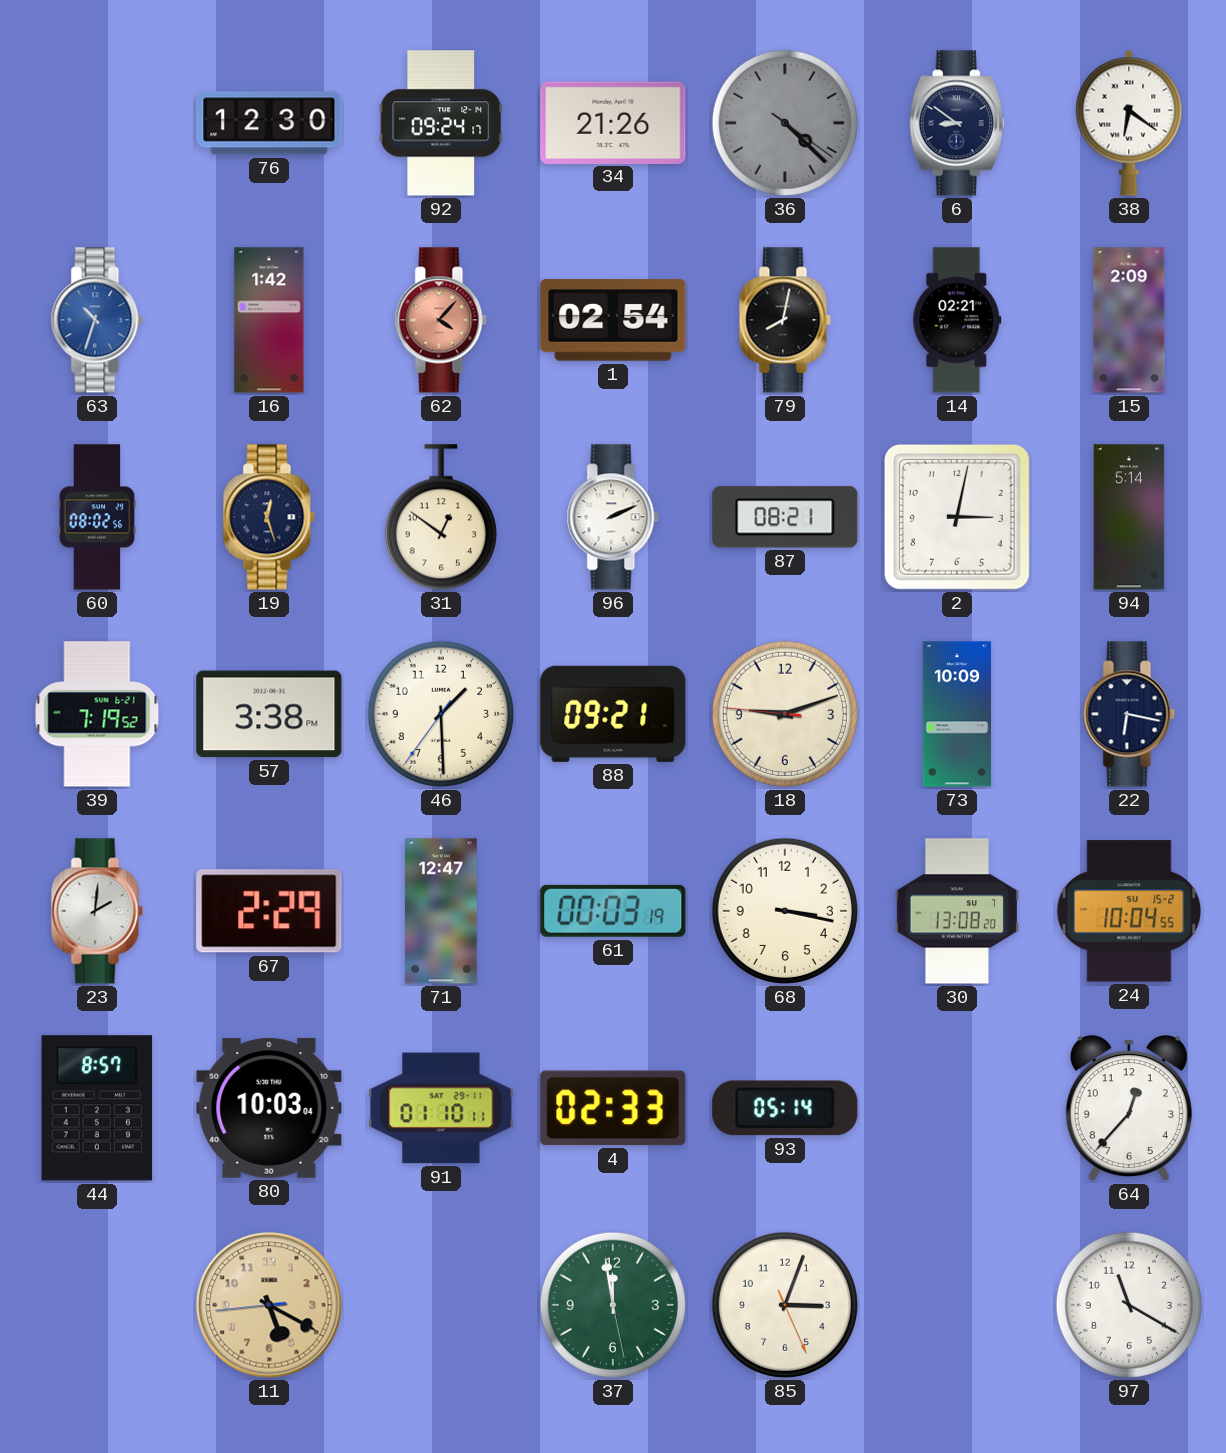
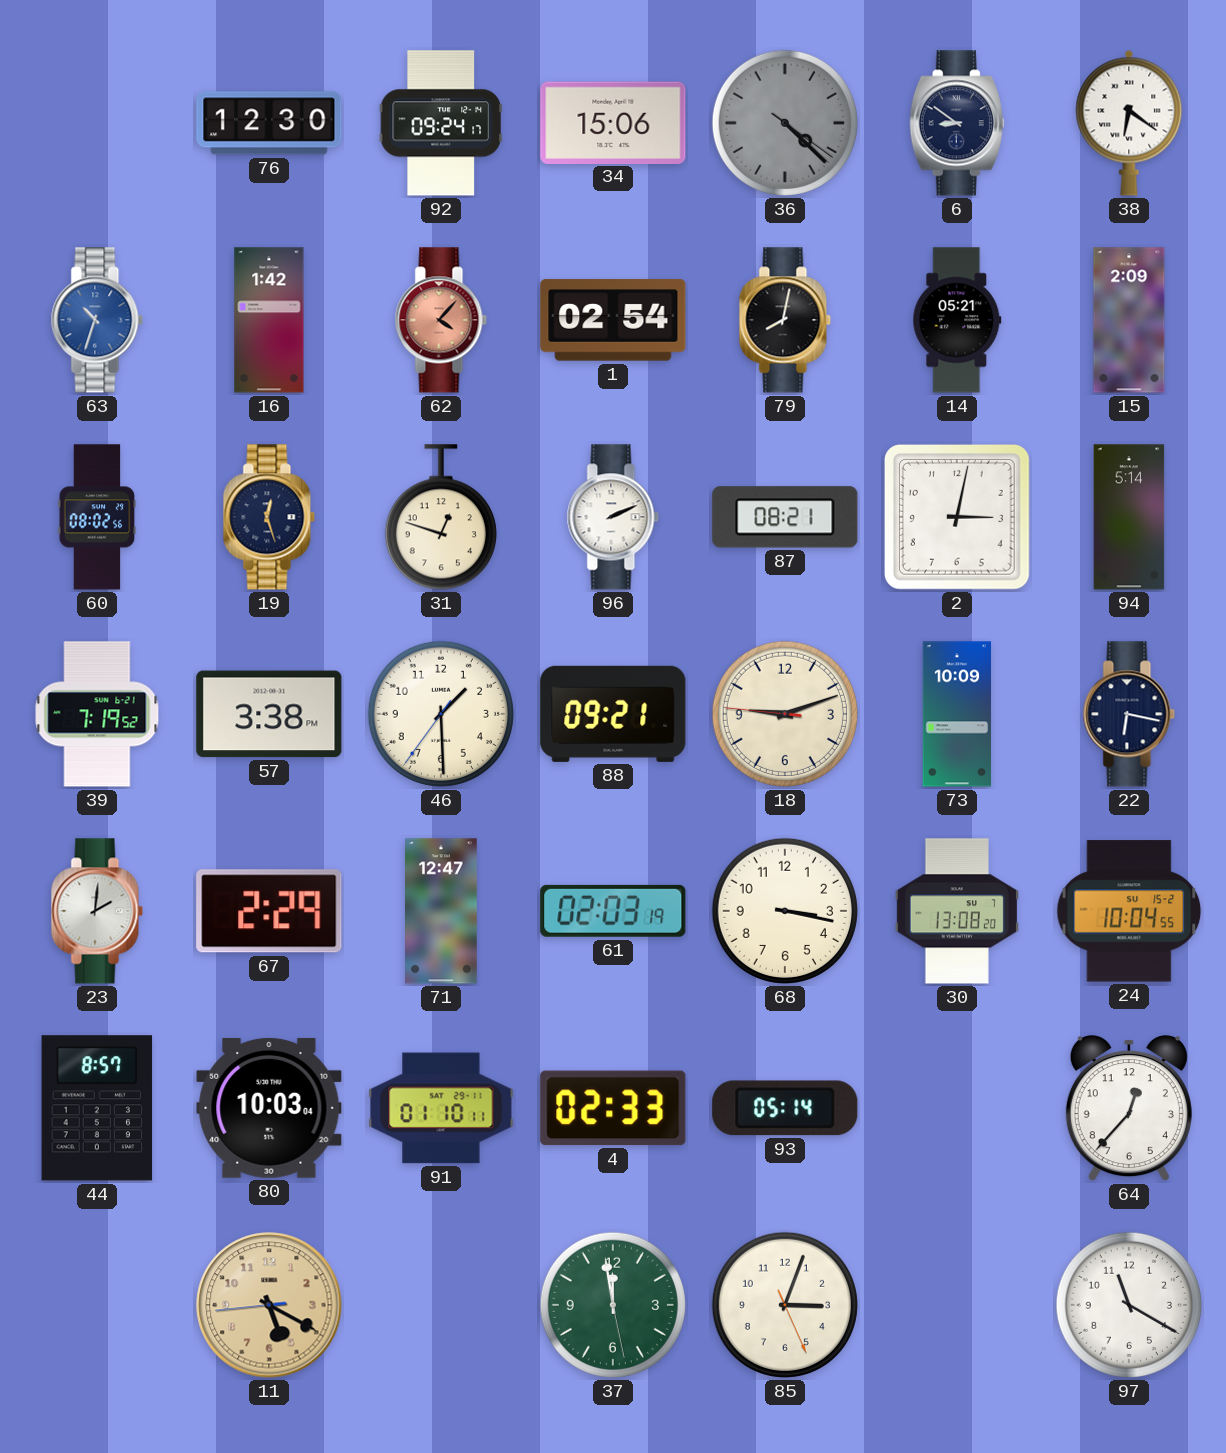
34: 21:26 -> 15:06 (613, 122)
14: 02:21 -> 05:21 (957, 320)
31: 12:51 -> 12:48 (441, 517)
61: 00:03 -> 02:03 (613, 911)
